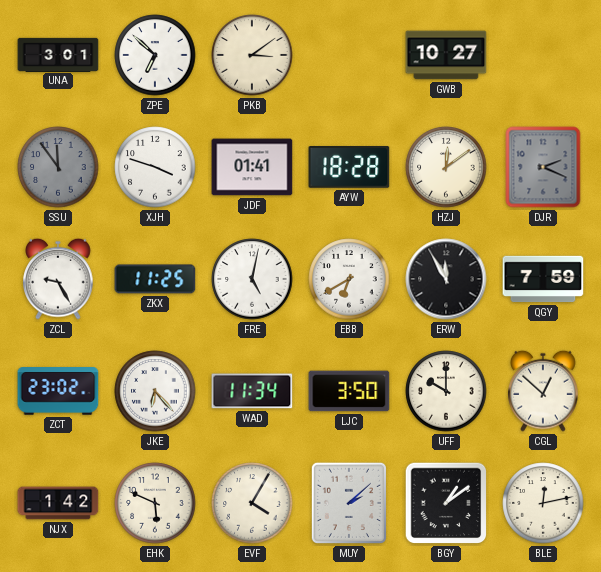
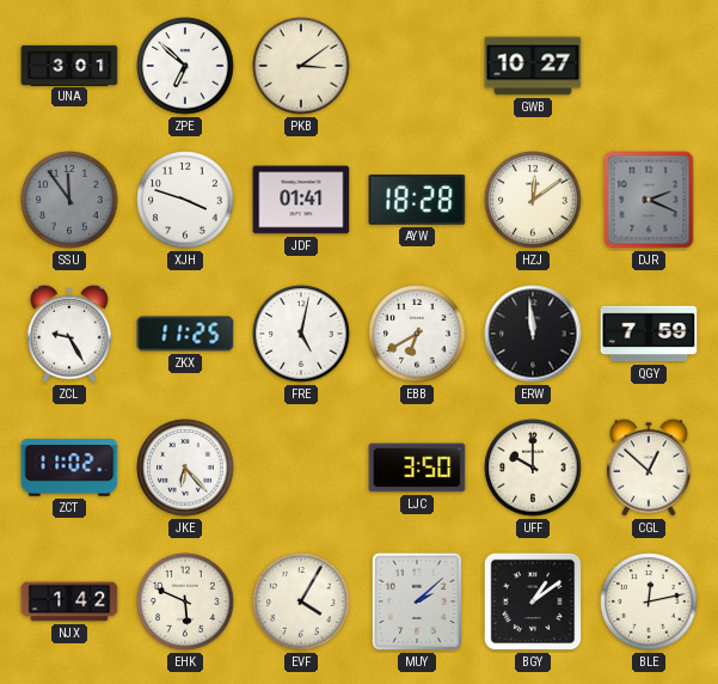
ERW: 11:55 -> 11:59 (533, 334)
ZCT: 23:02 -> 11:02 (69, 468)
WAD: 11:34 -> none (252, 391)
